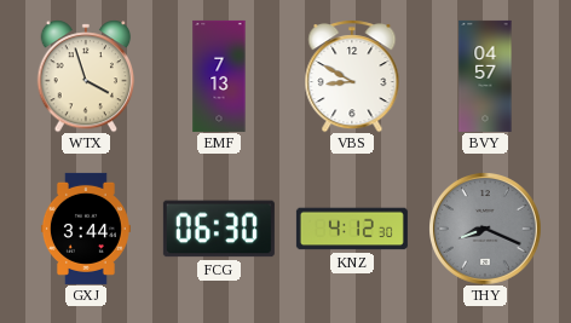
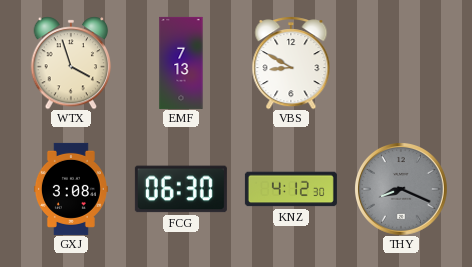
BVY: 04:57 -> none (485, 76)
GXJ: 3:44 -> 3:08 (71, 189)
